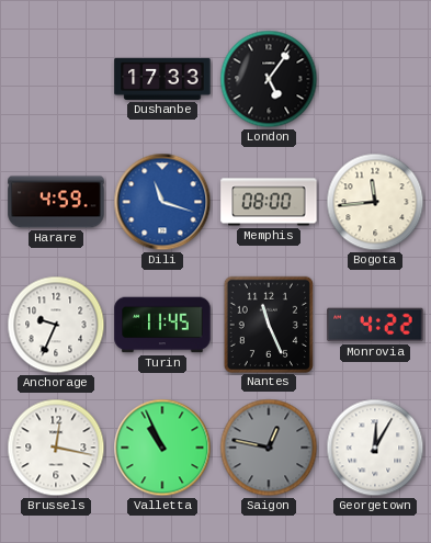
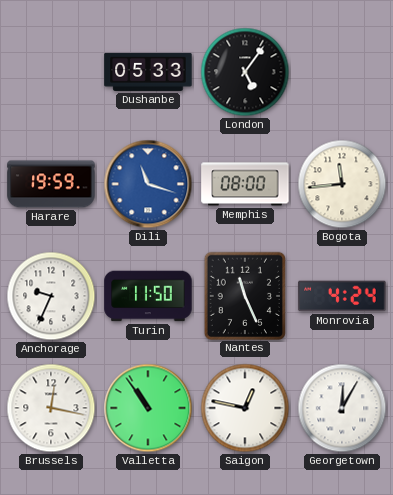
Dushanbe: 17:33 -> 05:33 (148, 72)
Harare: 4:59 -> 19:59 (51, 184)
Turin: 11:45 -> 11:50 (148, 296)
Monrovia: 4:22 -> 4:24 (342, 296)
Valletta: 10:56 -> 10:54 (148, 408)
Saigon dial: grey -> white (245, 408)
